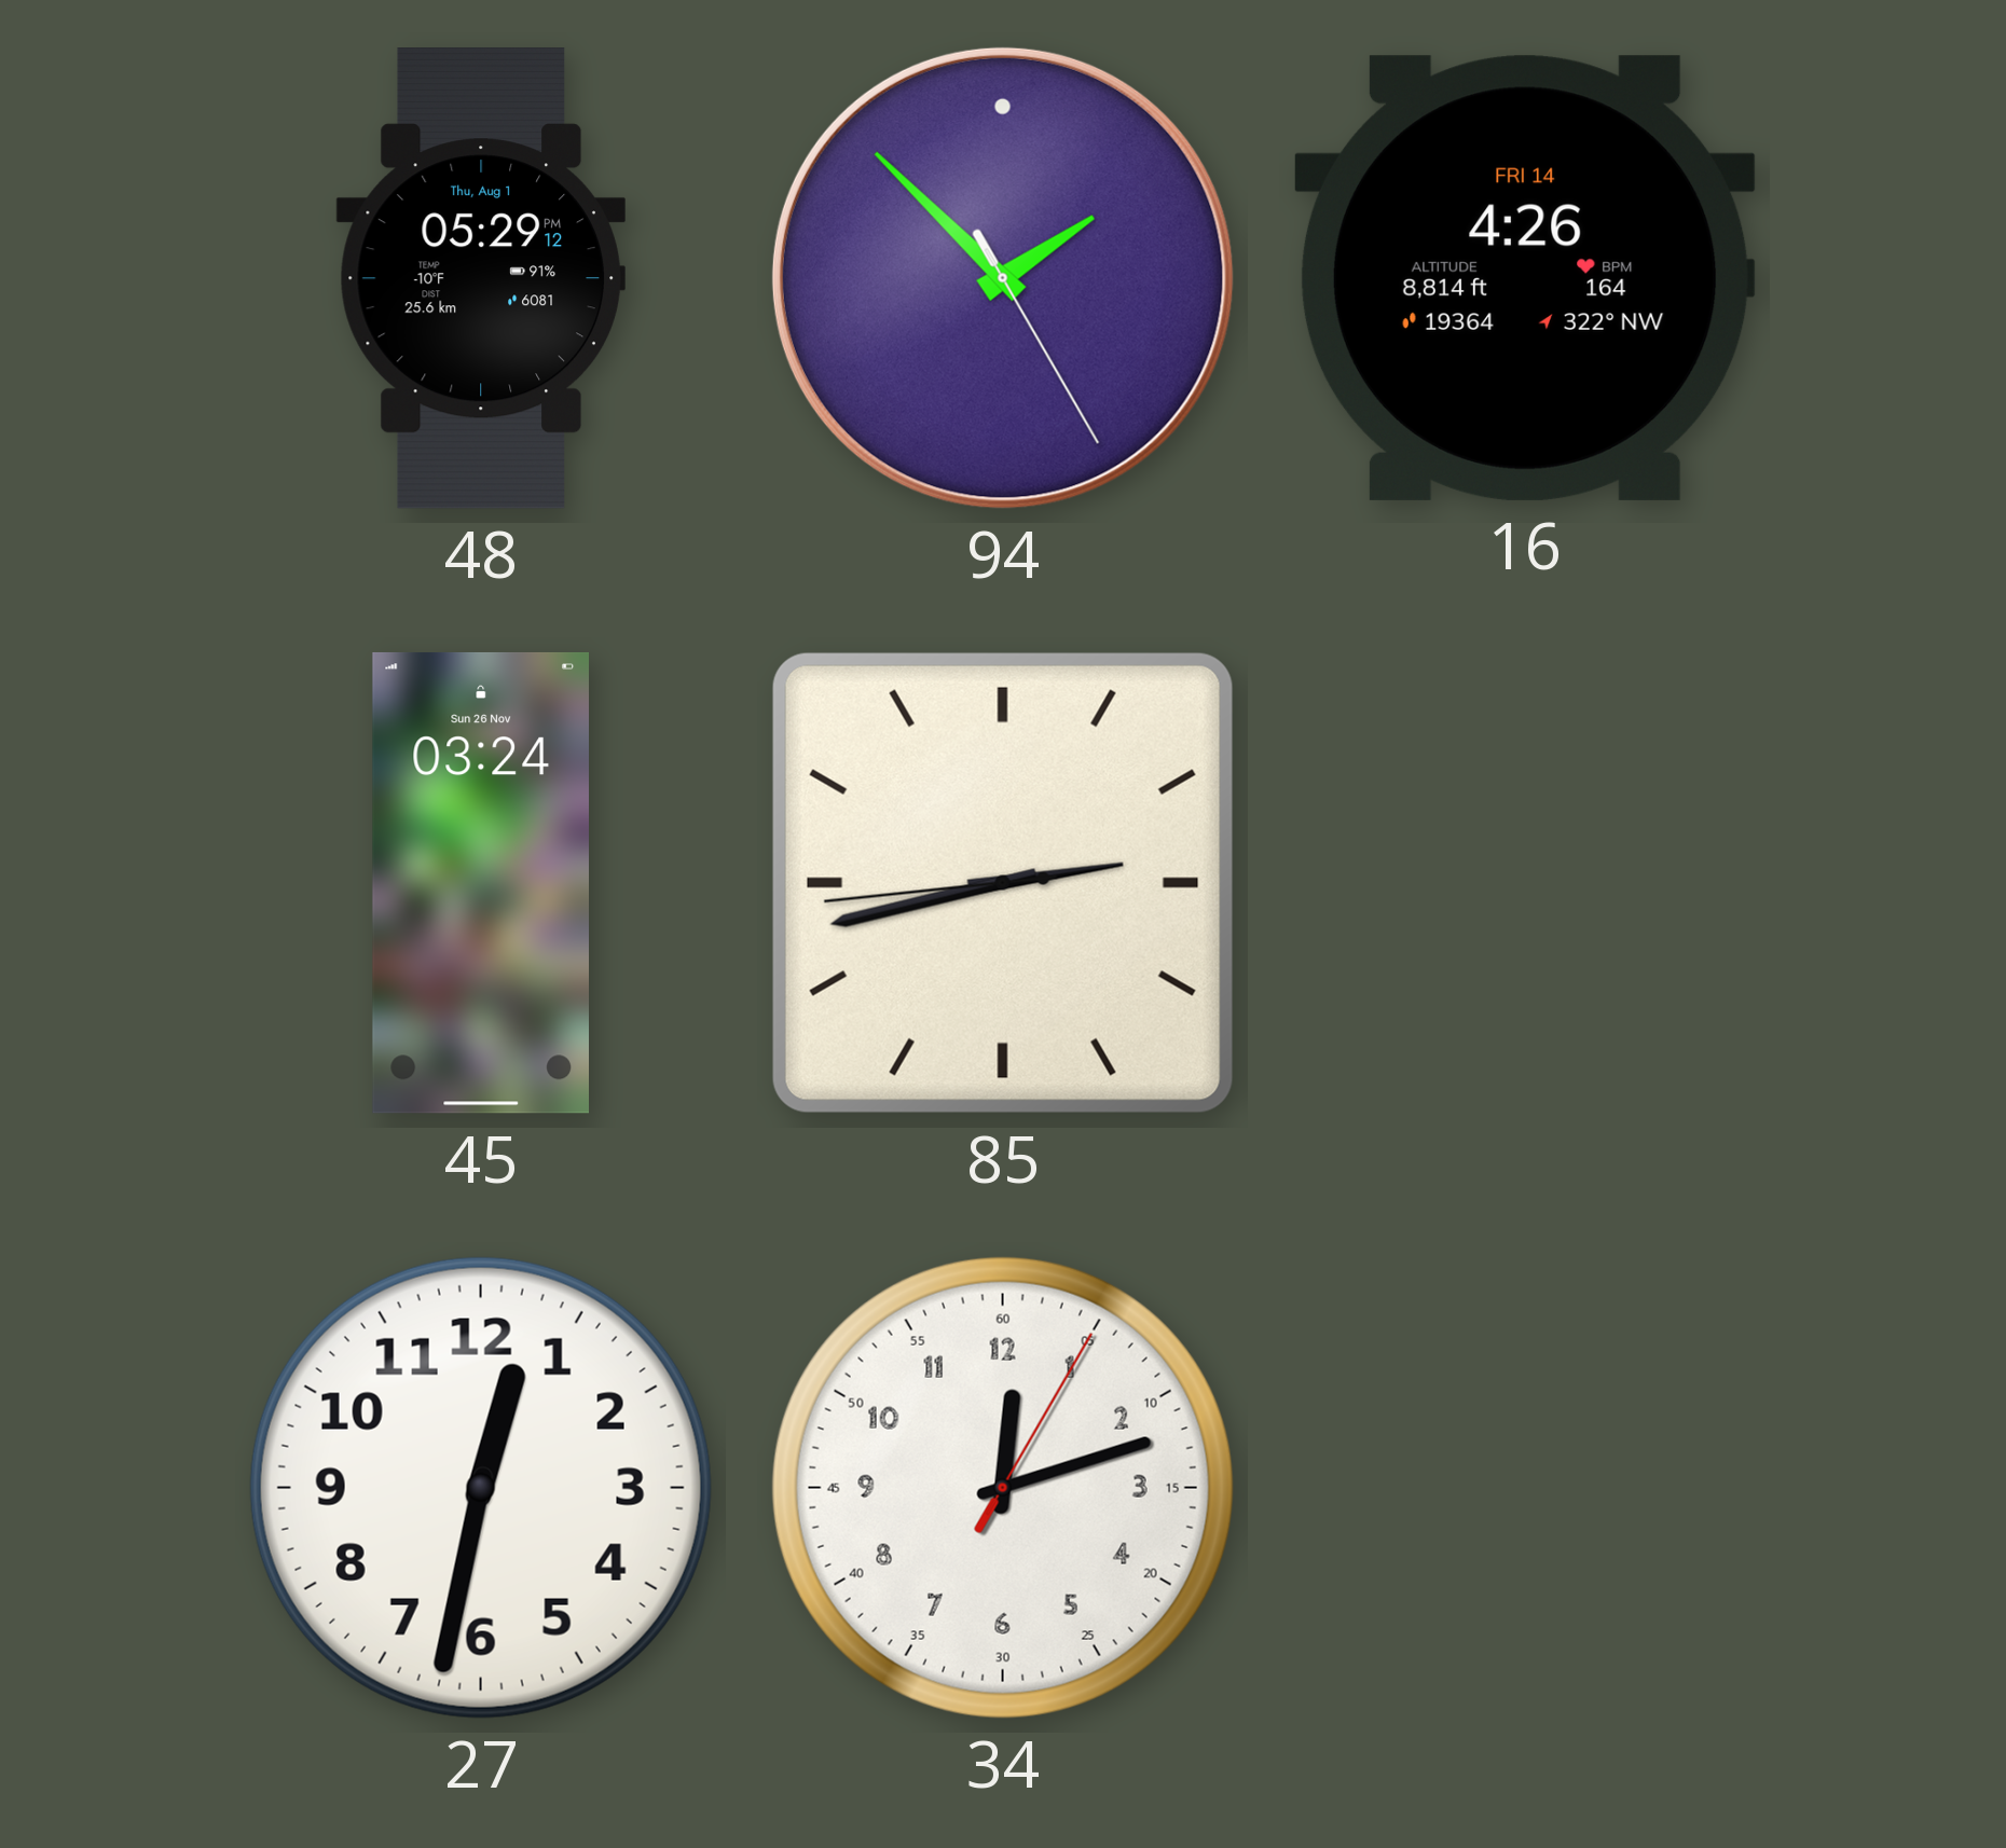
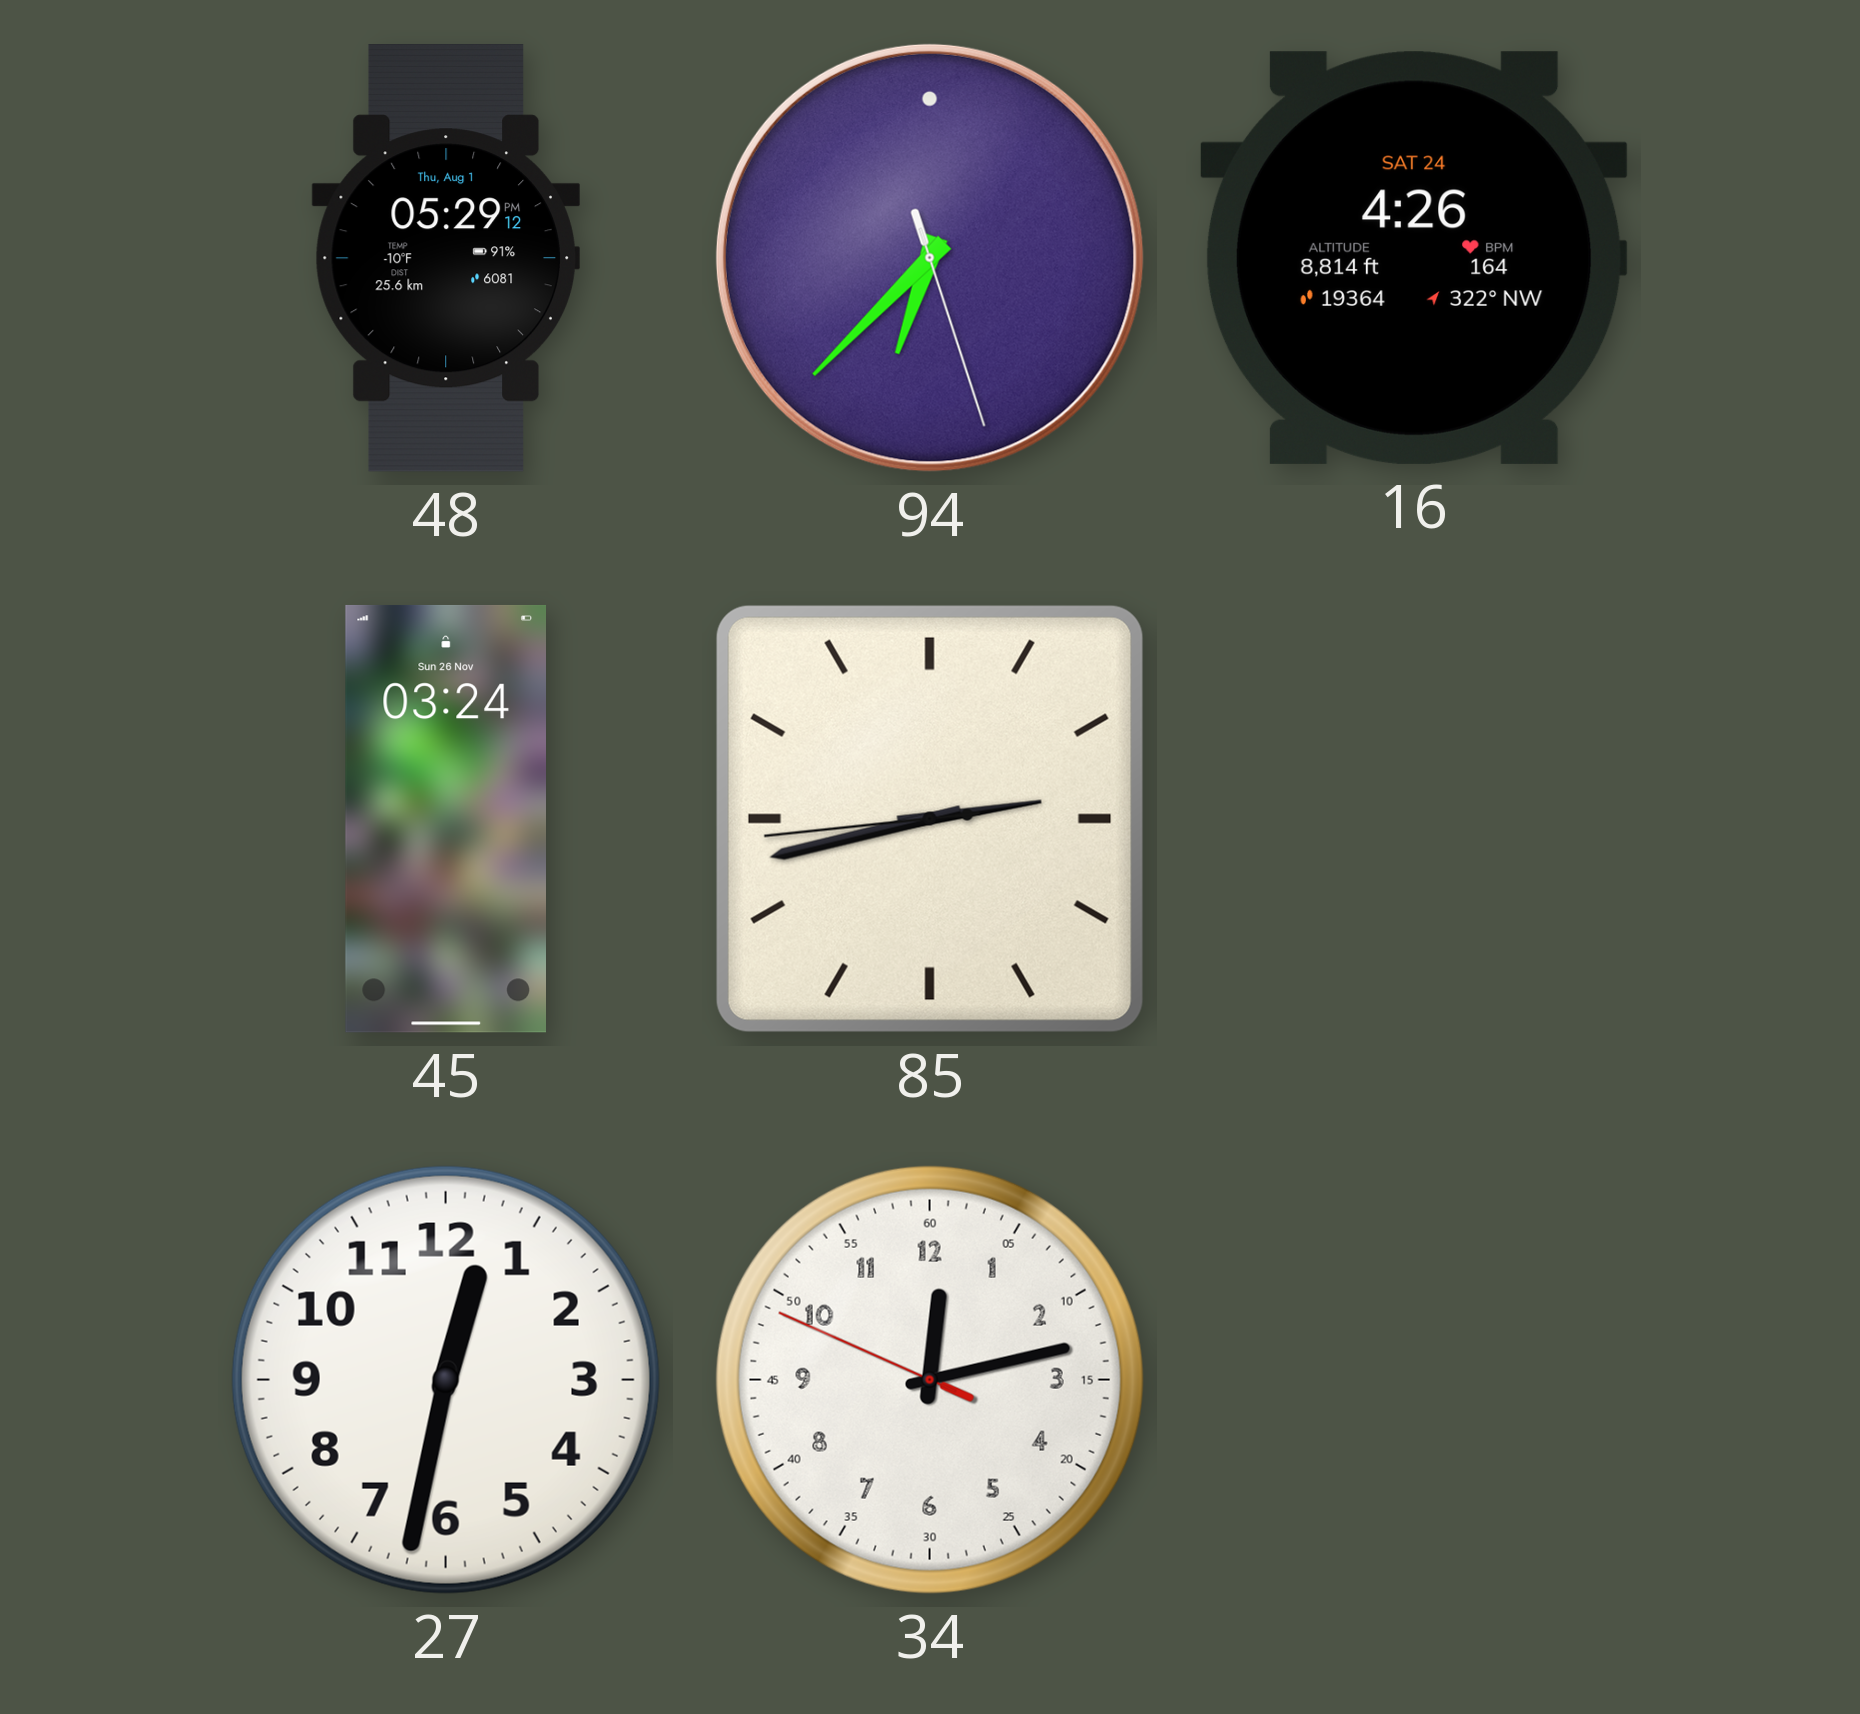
94: 1:52 -> 6:37 (930, 258)
16 date: FRI 14 -> SAT 24 (1414, 258)
34: 12:12:05 -> 12:12:49 (930, 1380)
